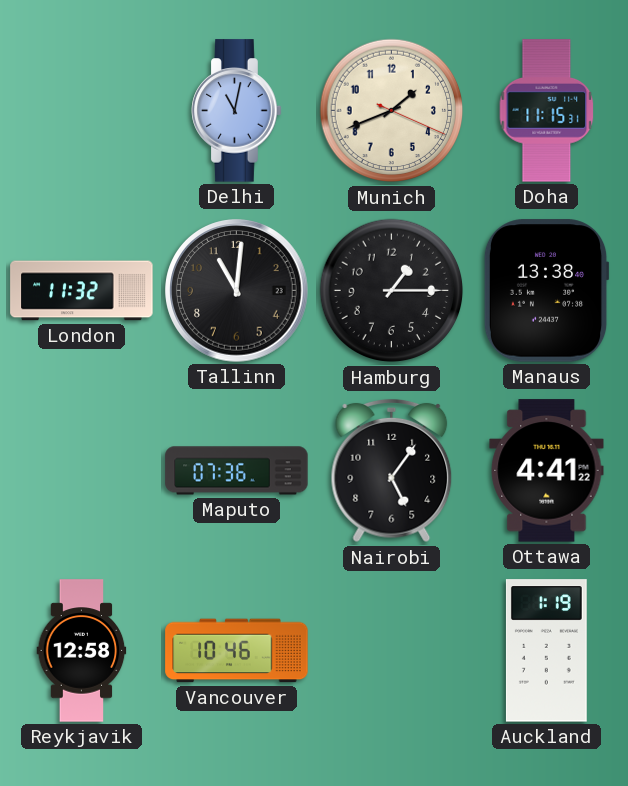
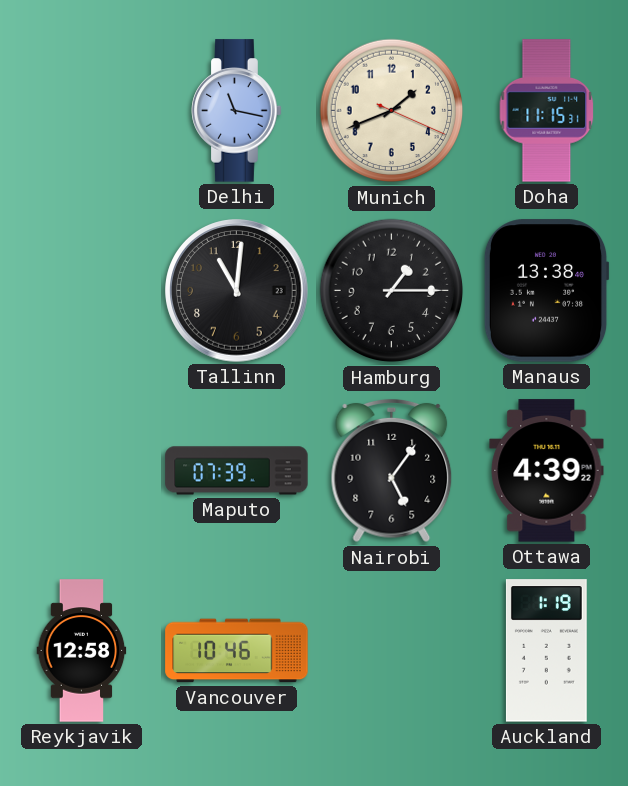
Delhi: 11:02 -> 11:17 (237, 111)
London: 11:32 -> none (82, 291)
Maputo: 07:36 -> 07:39 (237, 471)
Ottawa: 4:41 -> 4:39 (547, 471)
